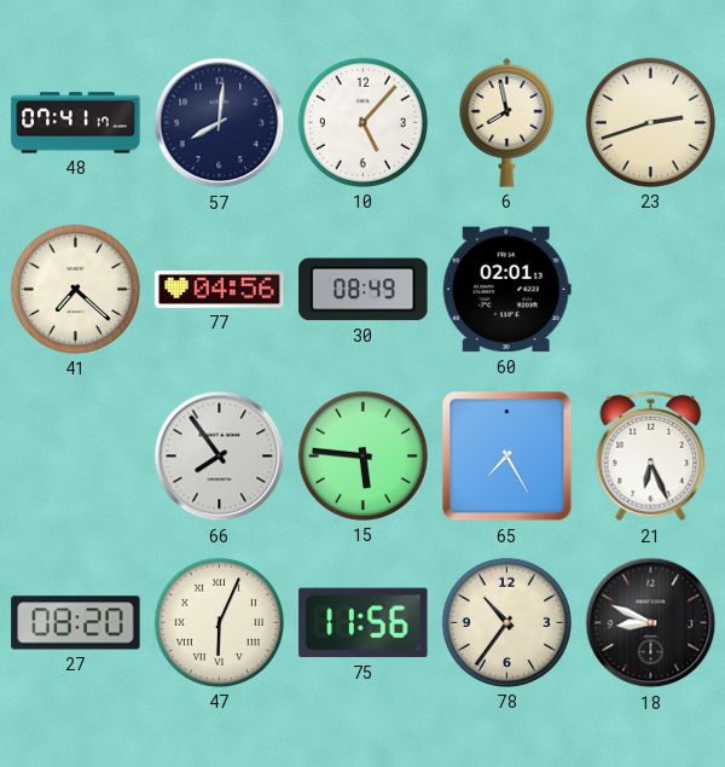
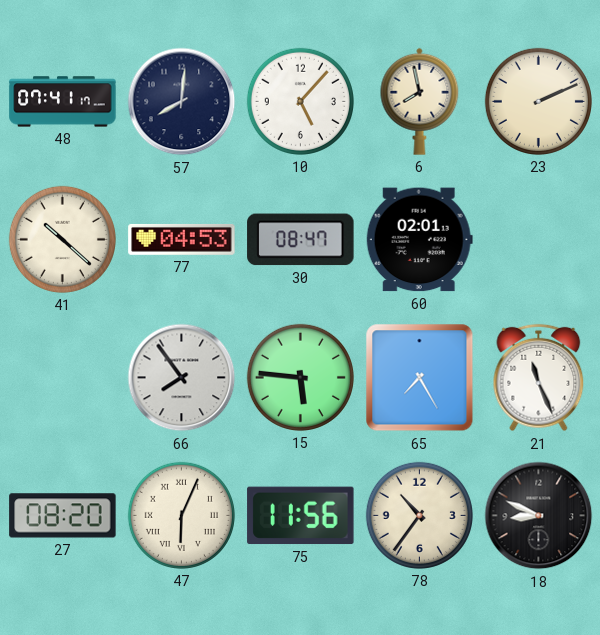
23: 2:42 -> 2:11 (538, 101)
41: 7:22 -> 10:22 (62, 239)
77: 04:56 -> 04:53 (182, 239)
30: 08:49 -> 08:47 (301, 240)
21: 6:26 -> 11:26 (539, 378)
